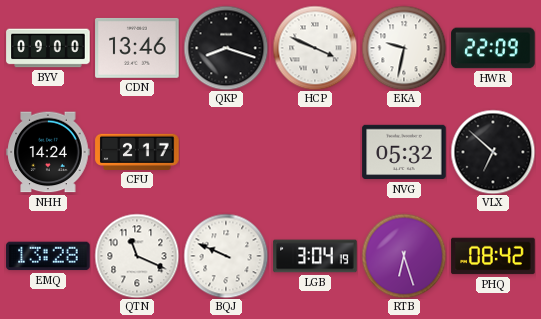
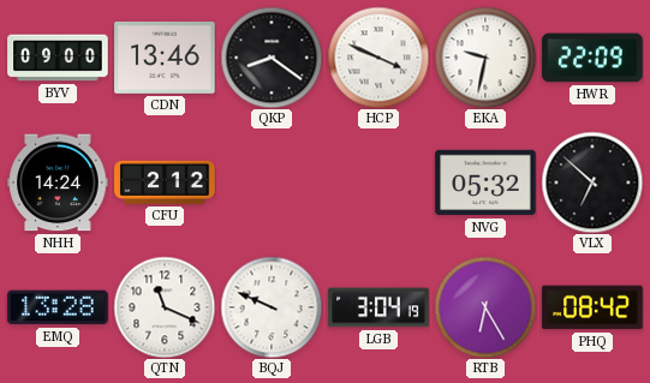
QKP: 8:18 -> 8:21 (272, 58)
CFU: 2:17 -> 2:12 (165, 182)
RTB: 6:27 -> 6:25 (485, 307)
